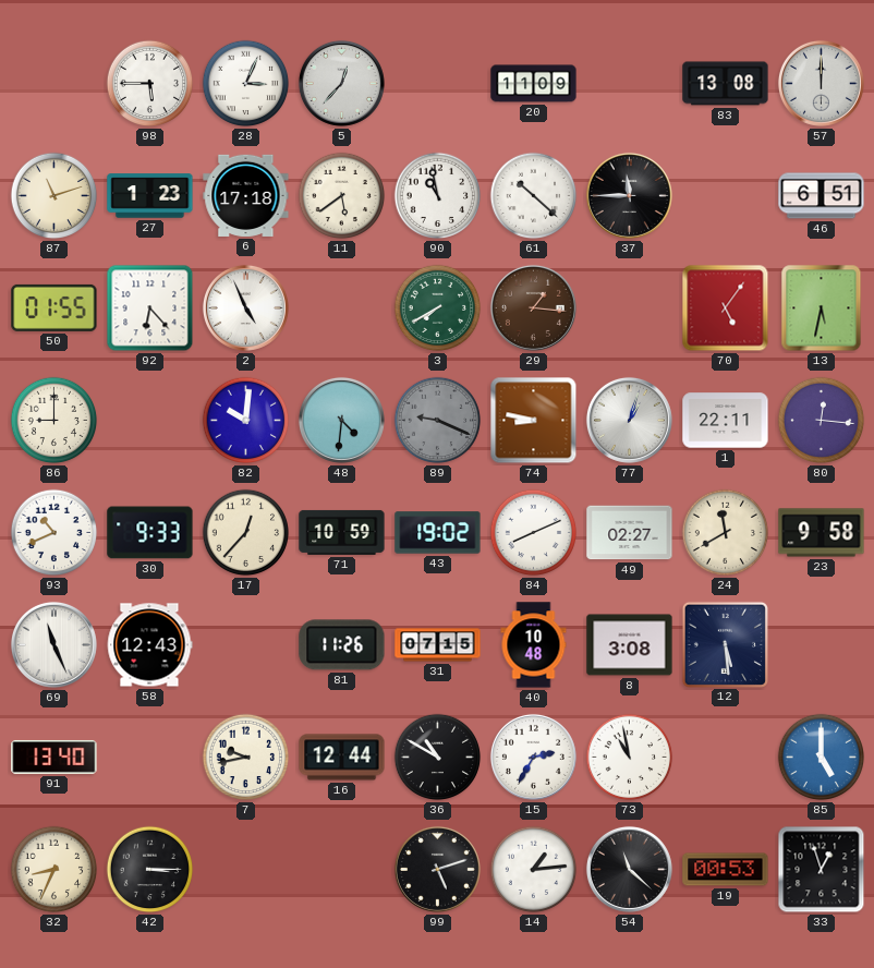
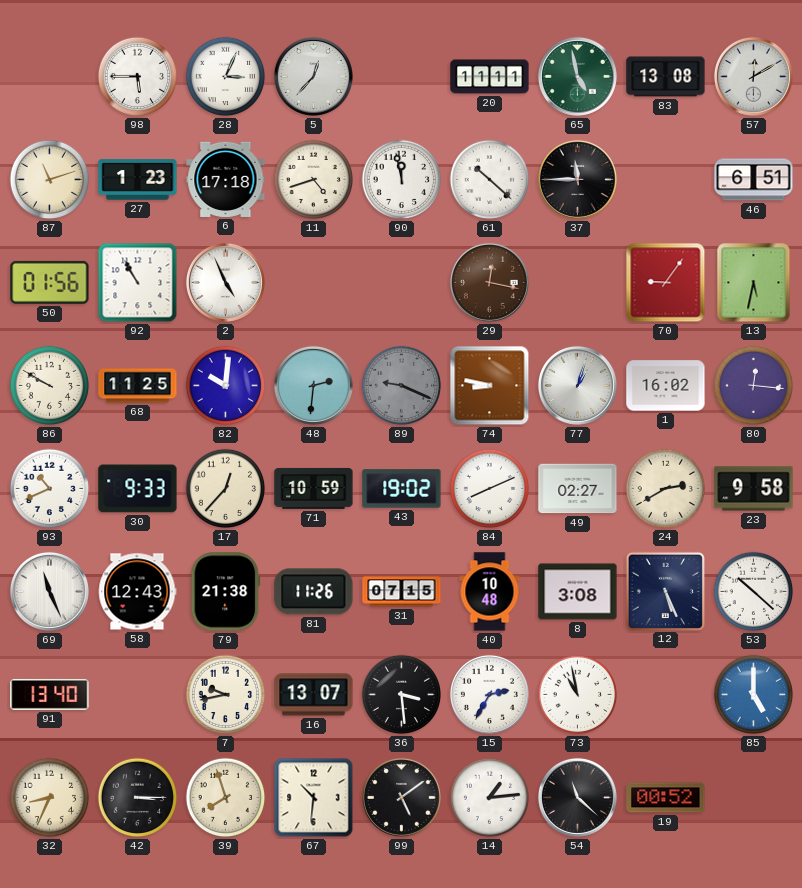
20: 11:09 -> 11:11 (490, 77)
65: none -> 4:58 (577, 76)
57: 12:00 -> 12:10 (753, 76)
11: 5:39 -> 4:42 (314, 180)
90: 10:58 -> 11:58 (402, 180)
50: 01:55 -> 01:56 (50, 282)
92: 6:23 -> 10:55 (138, 283)
3: 7:40 -> none (438, 308)
29: 1:16 -> 12:17 (489, 282)
70: 5:06 -> 9:06 (666, 283)
86: 9:00 -> 9:50 (50, 386)
68: none -> 11:25 (138, 386)
48: 4:31 -> 2:31 (313, 385)
1: 22:11 -> 16:02 (666, 386)
24: 11:40 -> 2:40 (666, 489)
79: none -> 21:38 (226, 592)
12: 5:29 -> 5:26 (665, 591)
53: none -> 10:22 (754, 592)
16: 12:44 -> 13:07 (314, 695)
36: 10:50 -> 3:29 (402, 695)
39: none -> 7:57 (226, 798)
67: none -> 10:31 (314, 798)
99: 5:12 -> 5:09 (401, 797)
19: 00:53 -> 00:52 (666, 798)
33: 12:57 -> none (822, 870)
